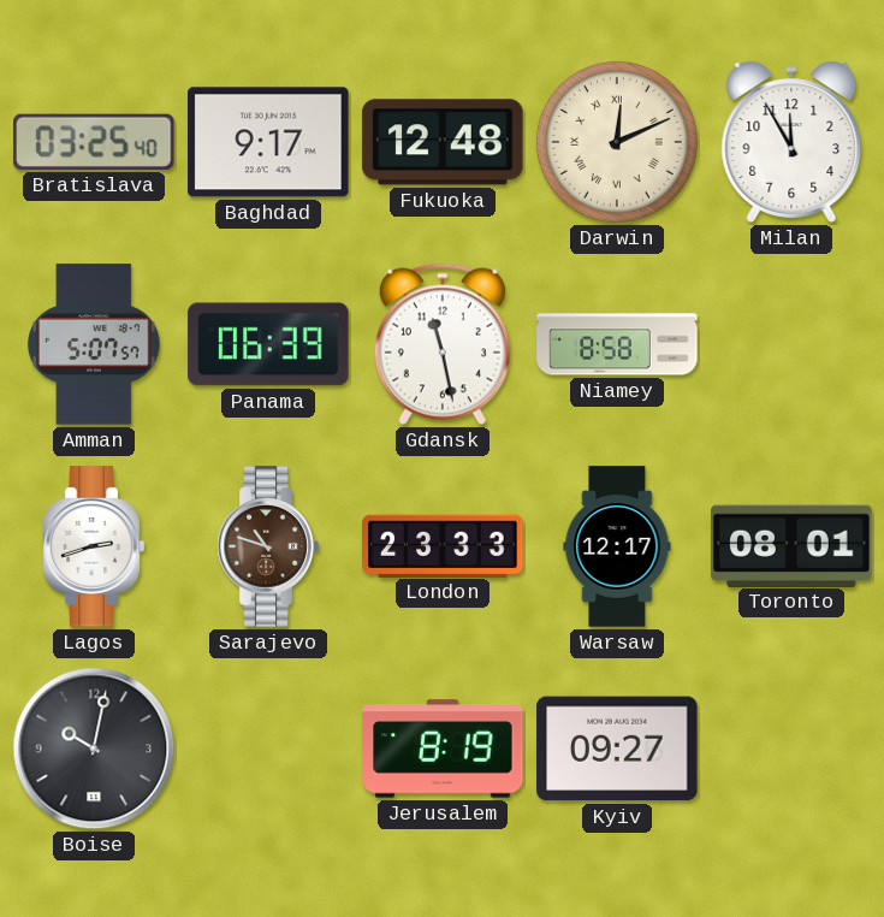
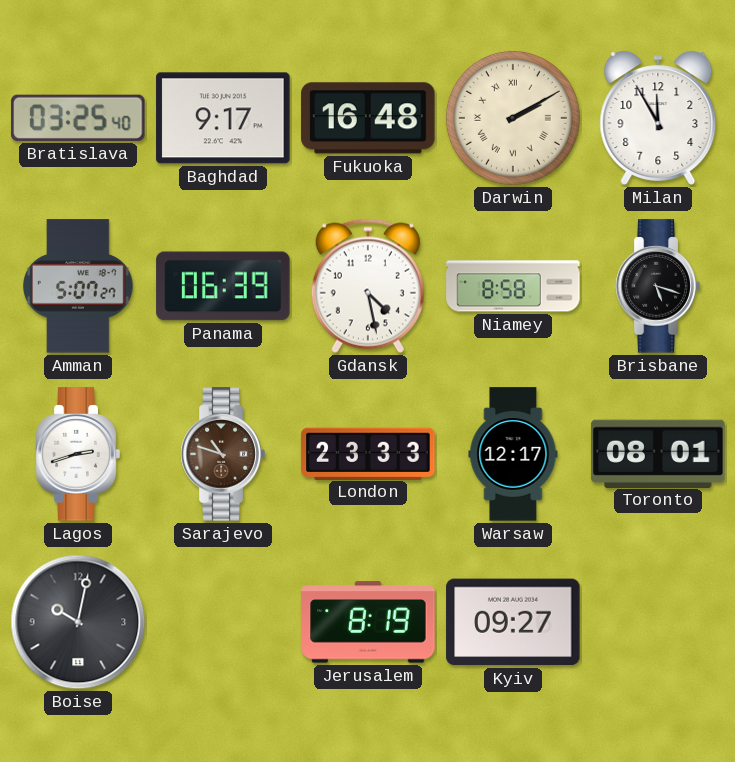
Fukuoka: 12:48 -> 16:48 (368, 118)
Darwin: 12:11 -> 2:10 (513, 118)
Amman: 5:07:57 -> 5:07:27 (79, 286)
Gdansk: 11:28 -> 4:28 (368, 286)
Brisbane: none -> 5:18 (658, 286)
